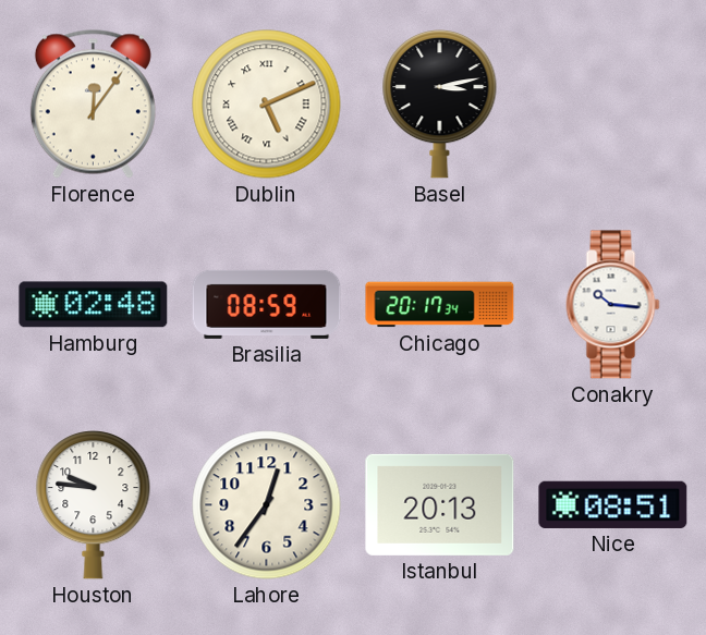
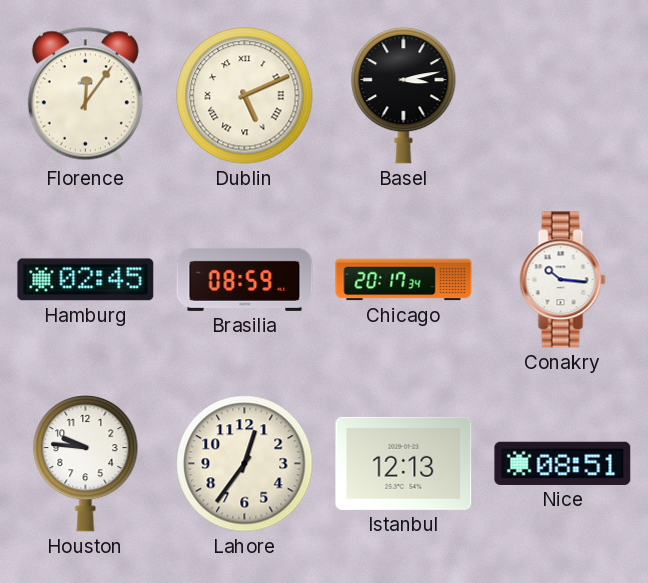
Hamburg: 02:48 -> 02:45 (86, 280)
Istanbul: 20:13 -> 12:13 (404, 463)
